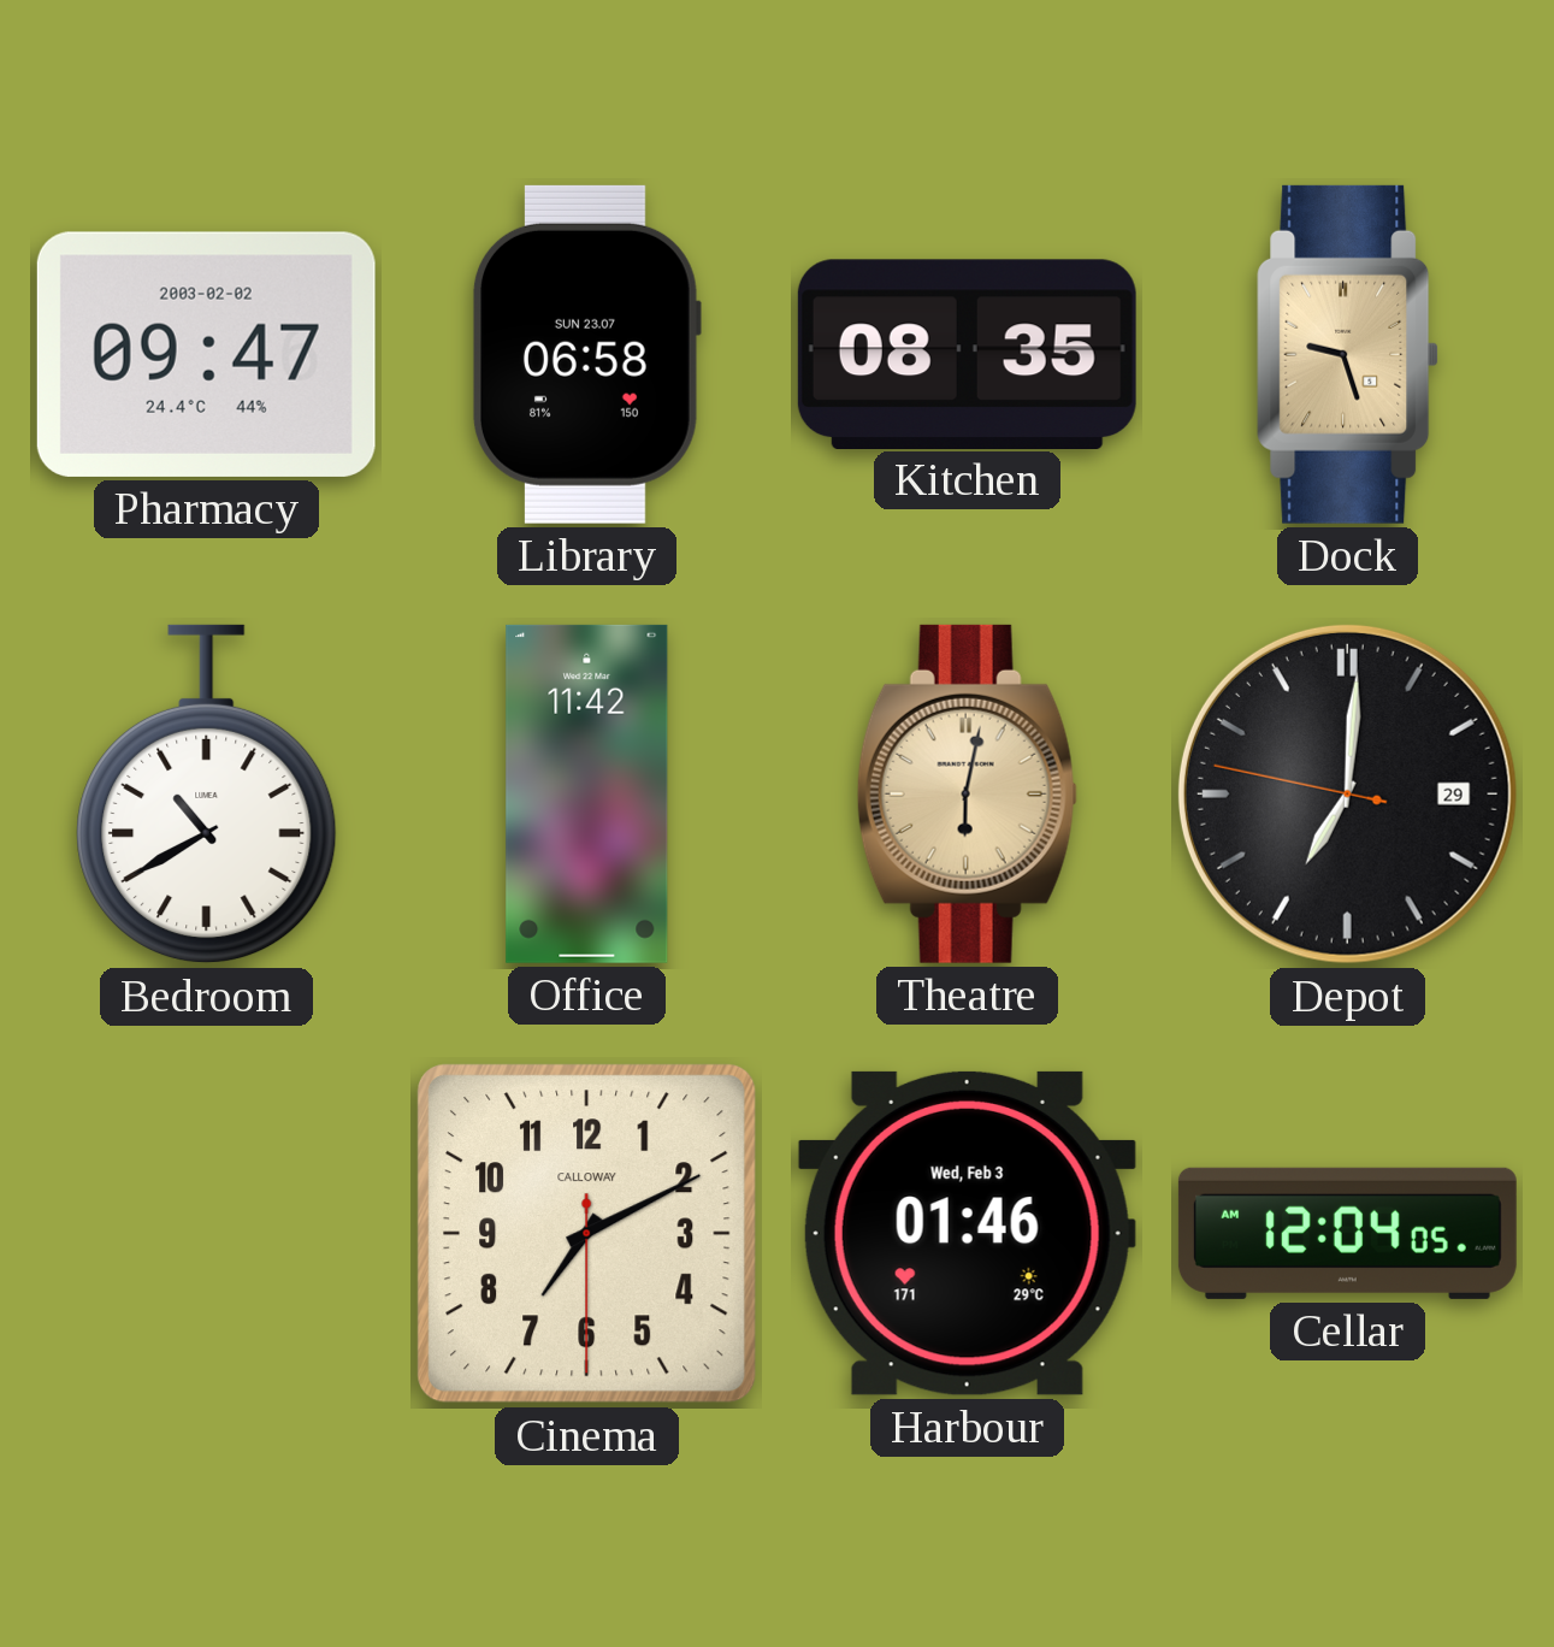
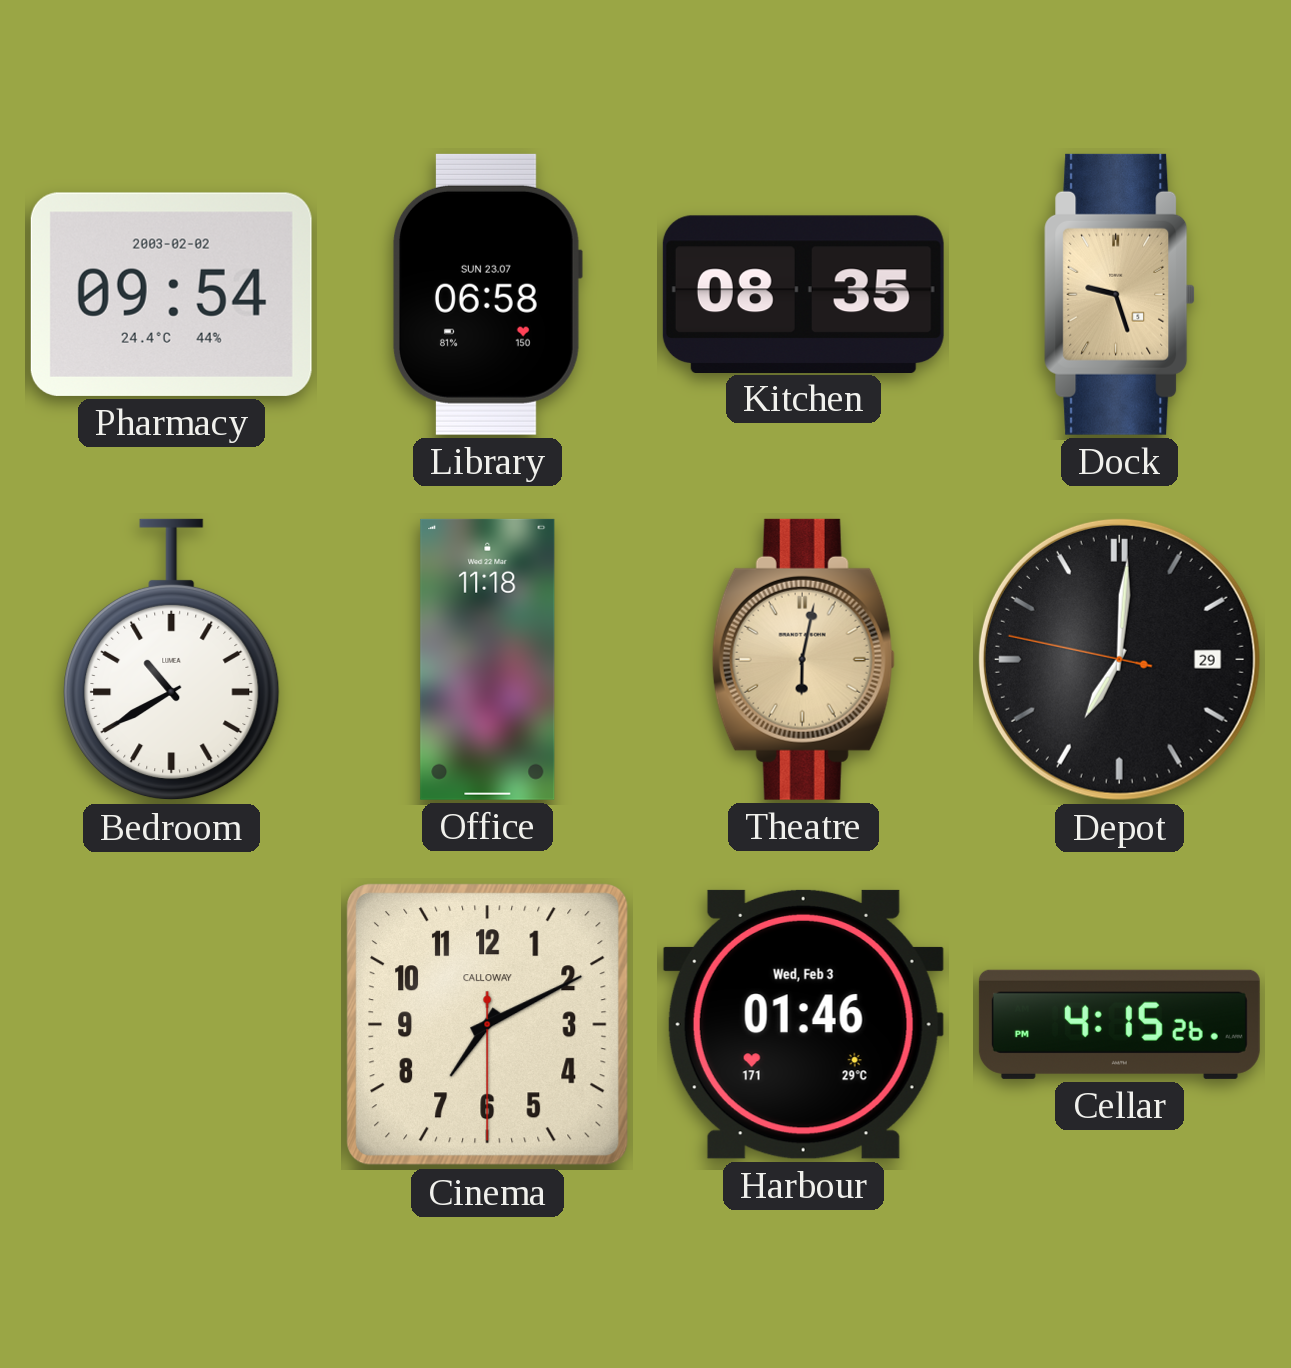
Pharmacy: 09:47 -> 09:54 (171, 294)
Office: 11:42 -> 11:18 (488, 659)
Cellar: 12:04 -> 4:15 (1119, 1024)
